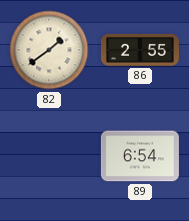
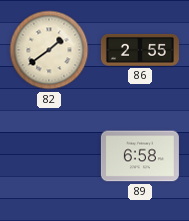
89: 6:54 -> 6:58 (140, 156)
